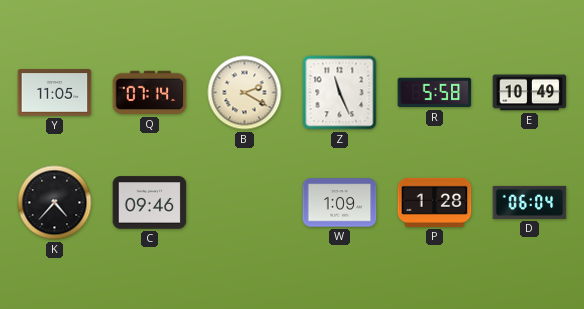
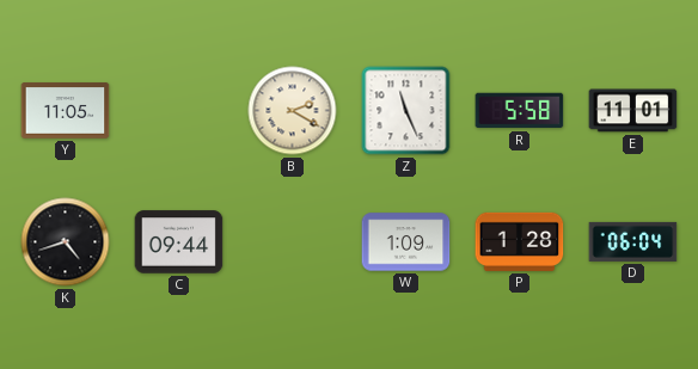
Q: 07:14 -> none (150, 93)
E: 10:49 -> 11:01 (633, 111)
K: 4:37 -> 4:42 (66, 242)
C: 09:46 -> 09:44 (179, 242)
